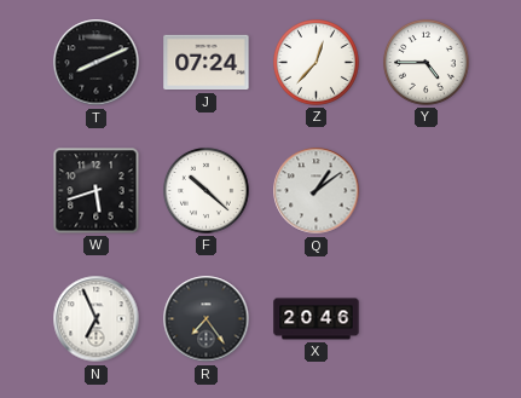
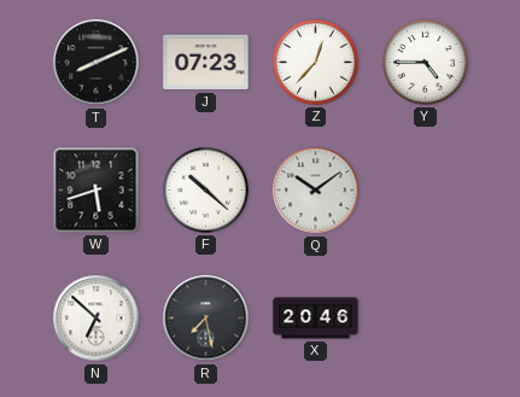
J: 07:24 -> 07:23 (206, 63)
Q: 1:09 -> 10:09 (316, 191)
N: 6:56 -> 6:52 (97, 319)
R: 7:24 -> 7:28 (206, 319)
